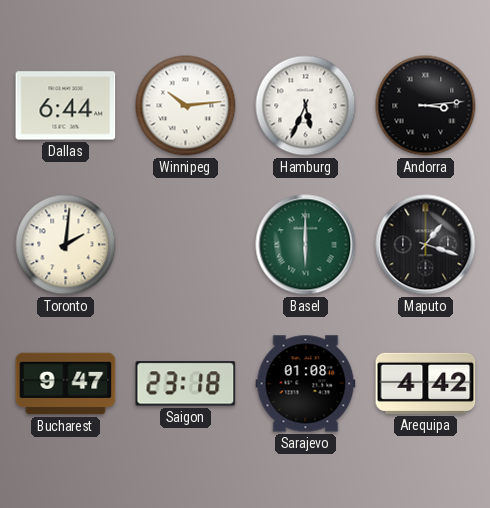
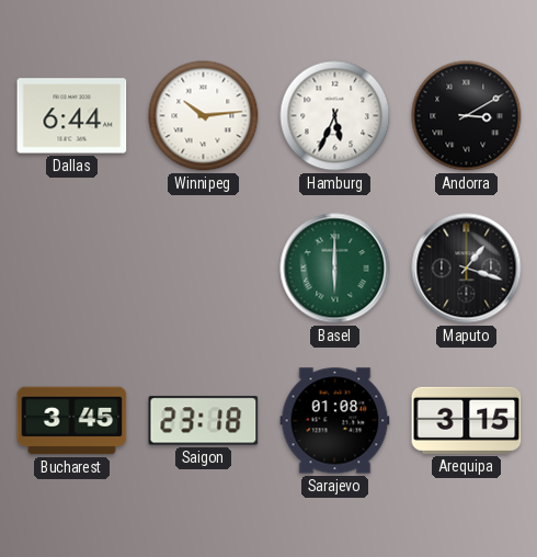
Andorra: 3:14 -> 3:10 (467, 116)
Toronto: 2:01 -> none (66, 245)
Bucharest: 9:47 -> 3:45 (72, 421)
Arequipa: 4:42 -> 3:15 (467, 420)
